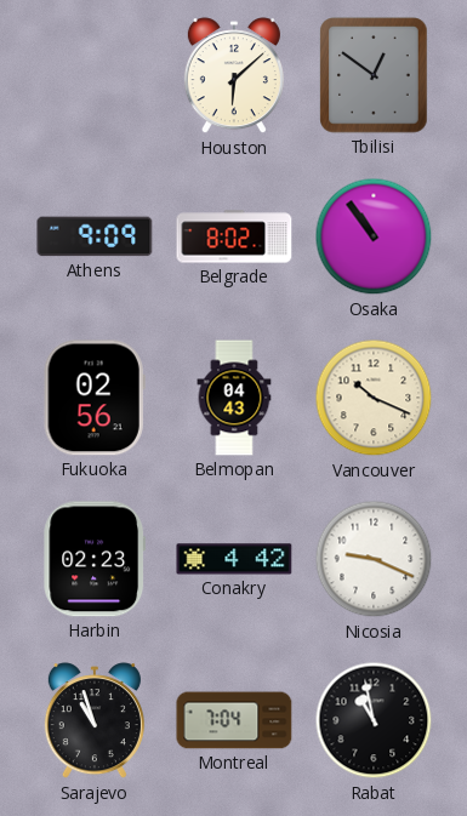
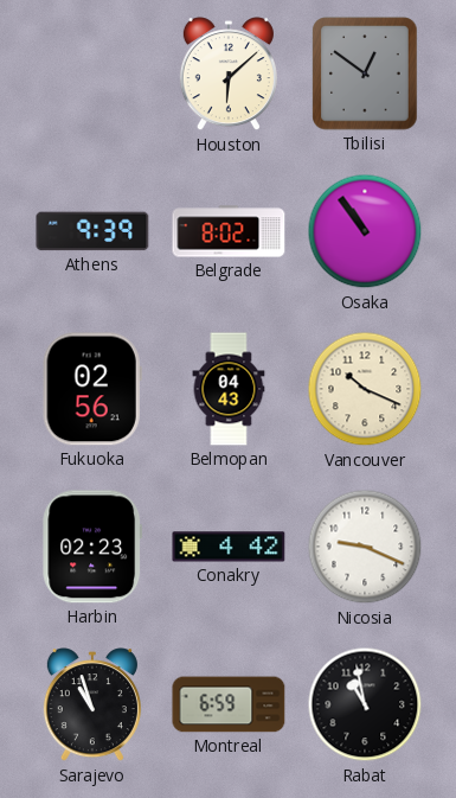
Athens: 9:09 -> 9:39 (92, 231)
Montreal: 7:04 -> 6:59 (229, 704)
